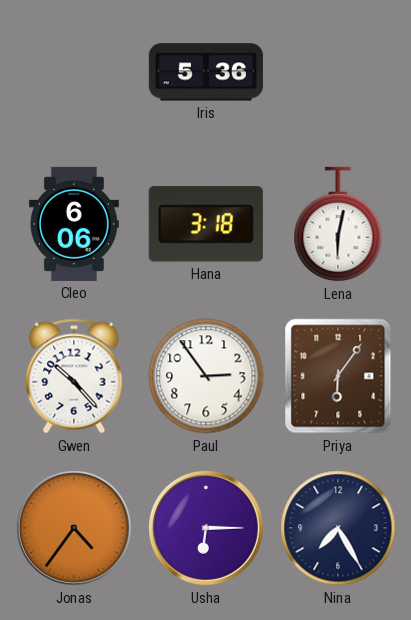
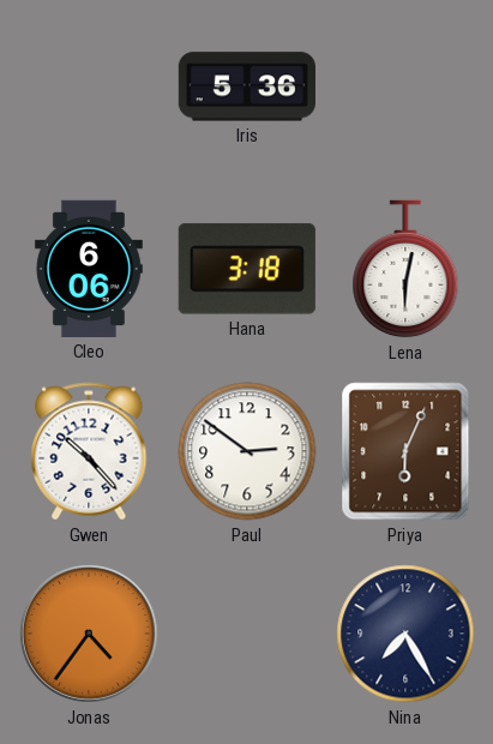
Paul: 2:54 -> 2:51 (247, 451)
Priya: 6:06 -> 6:04 (405, 451)
Usha: 6:15 -> none (206, 528)
